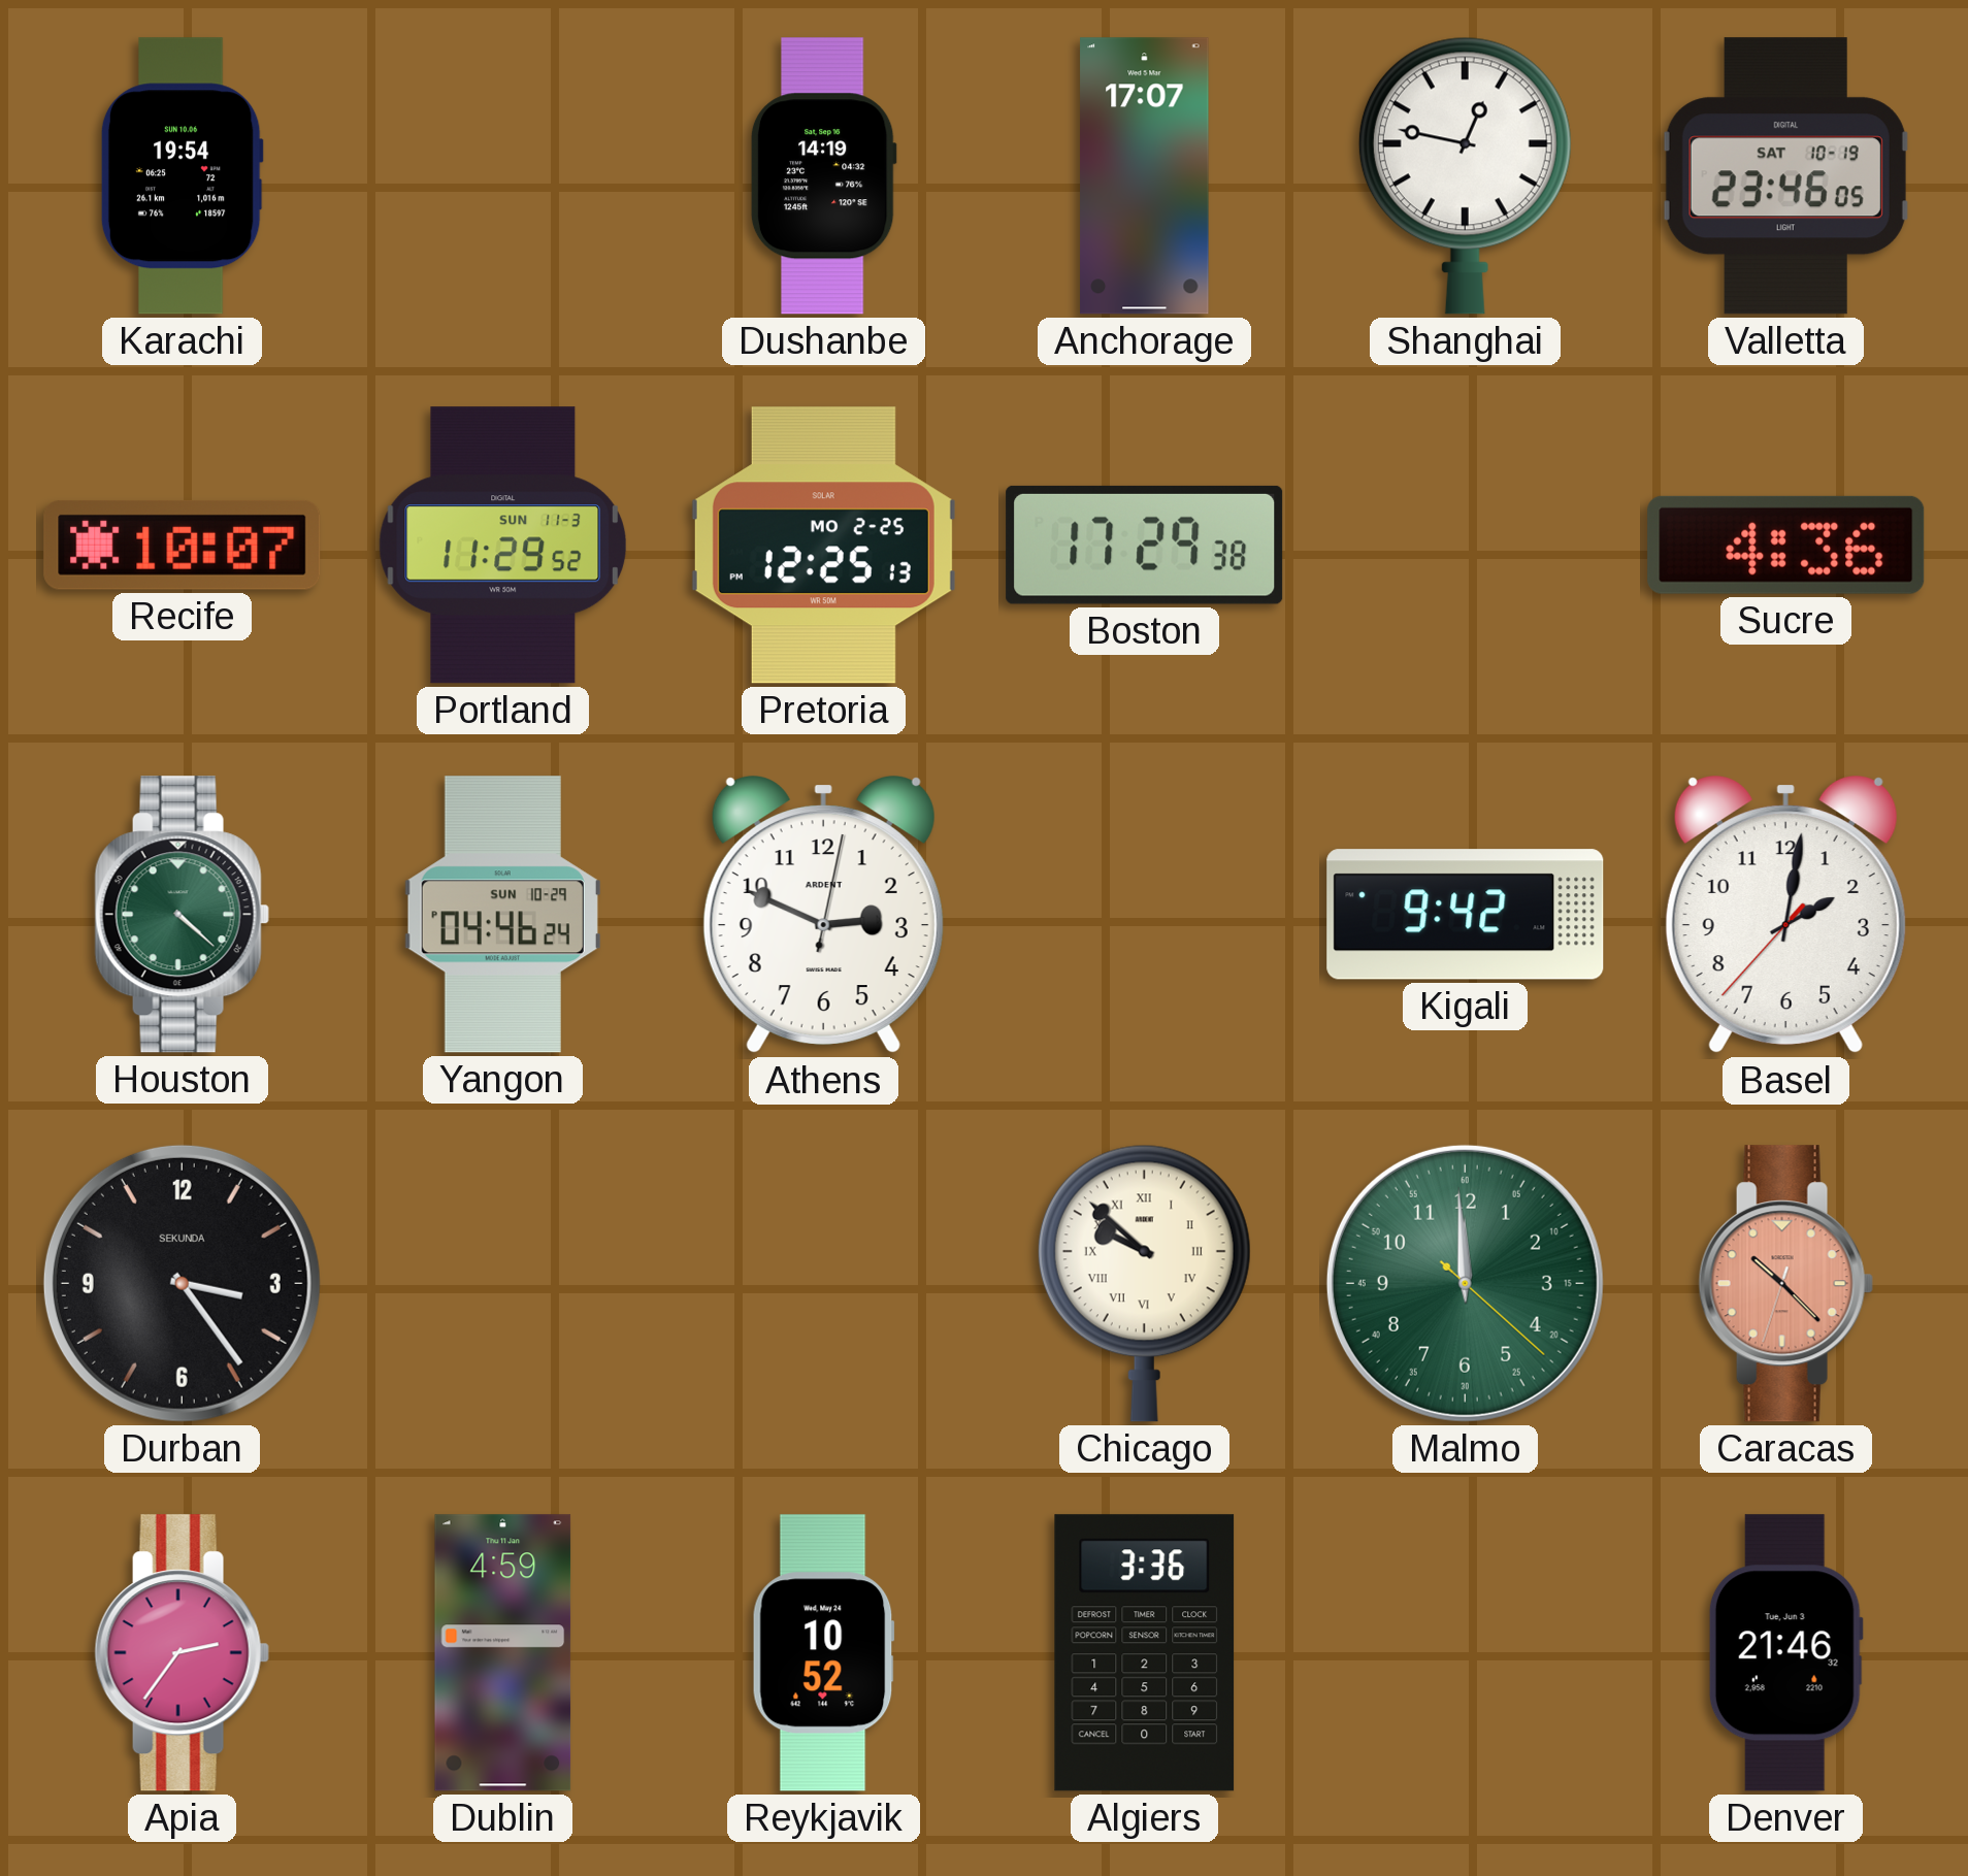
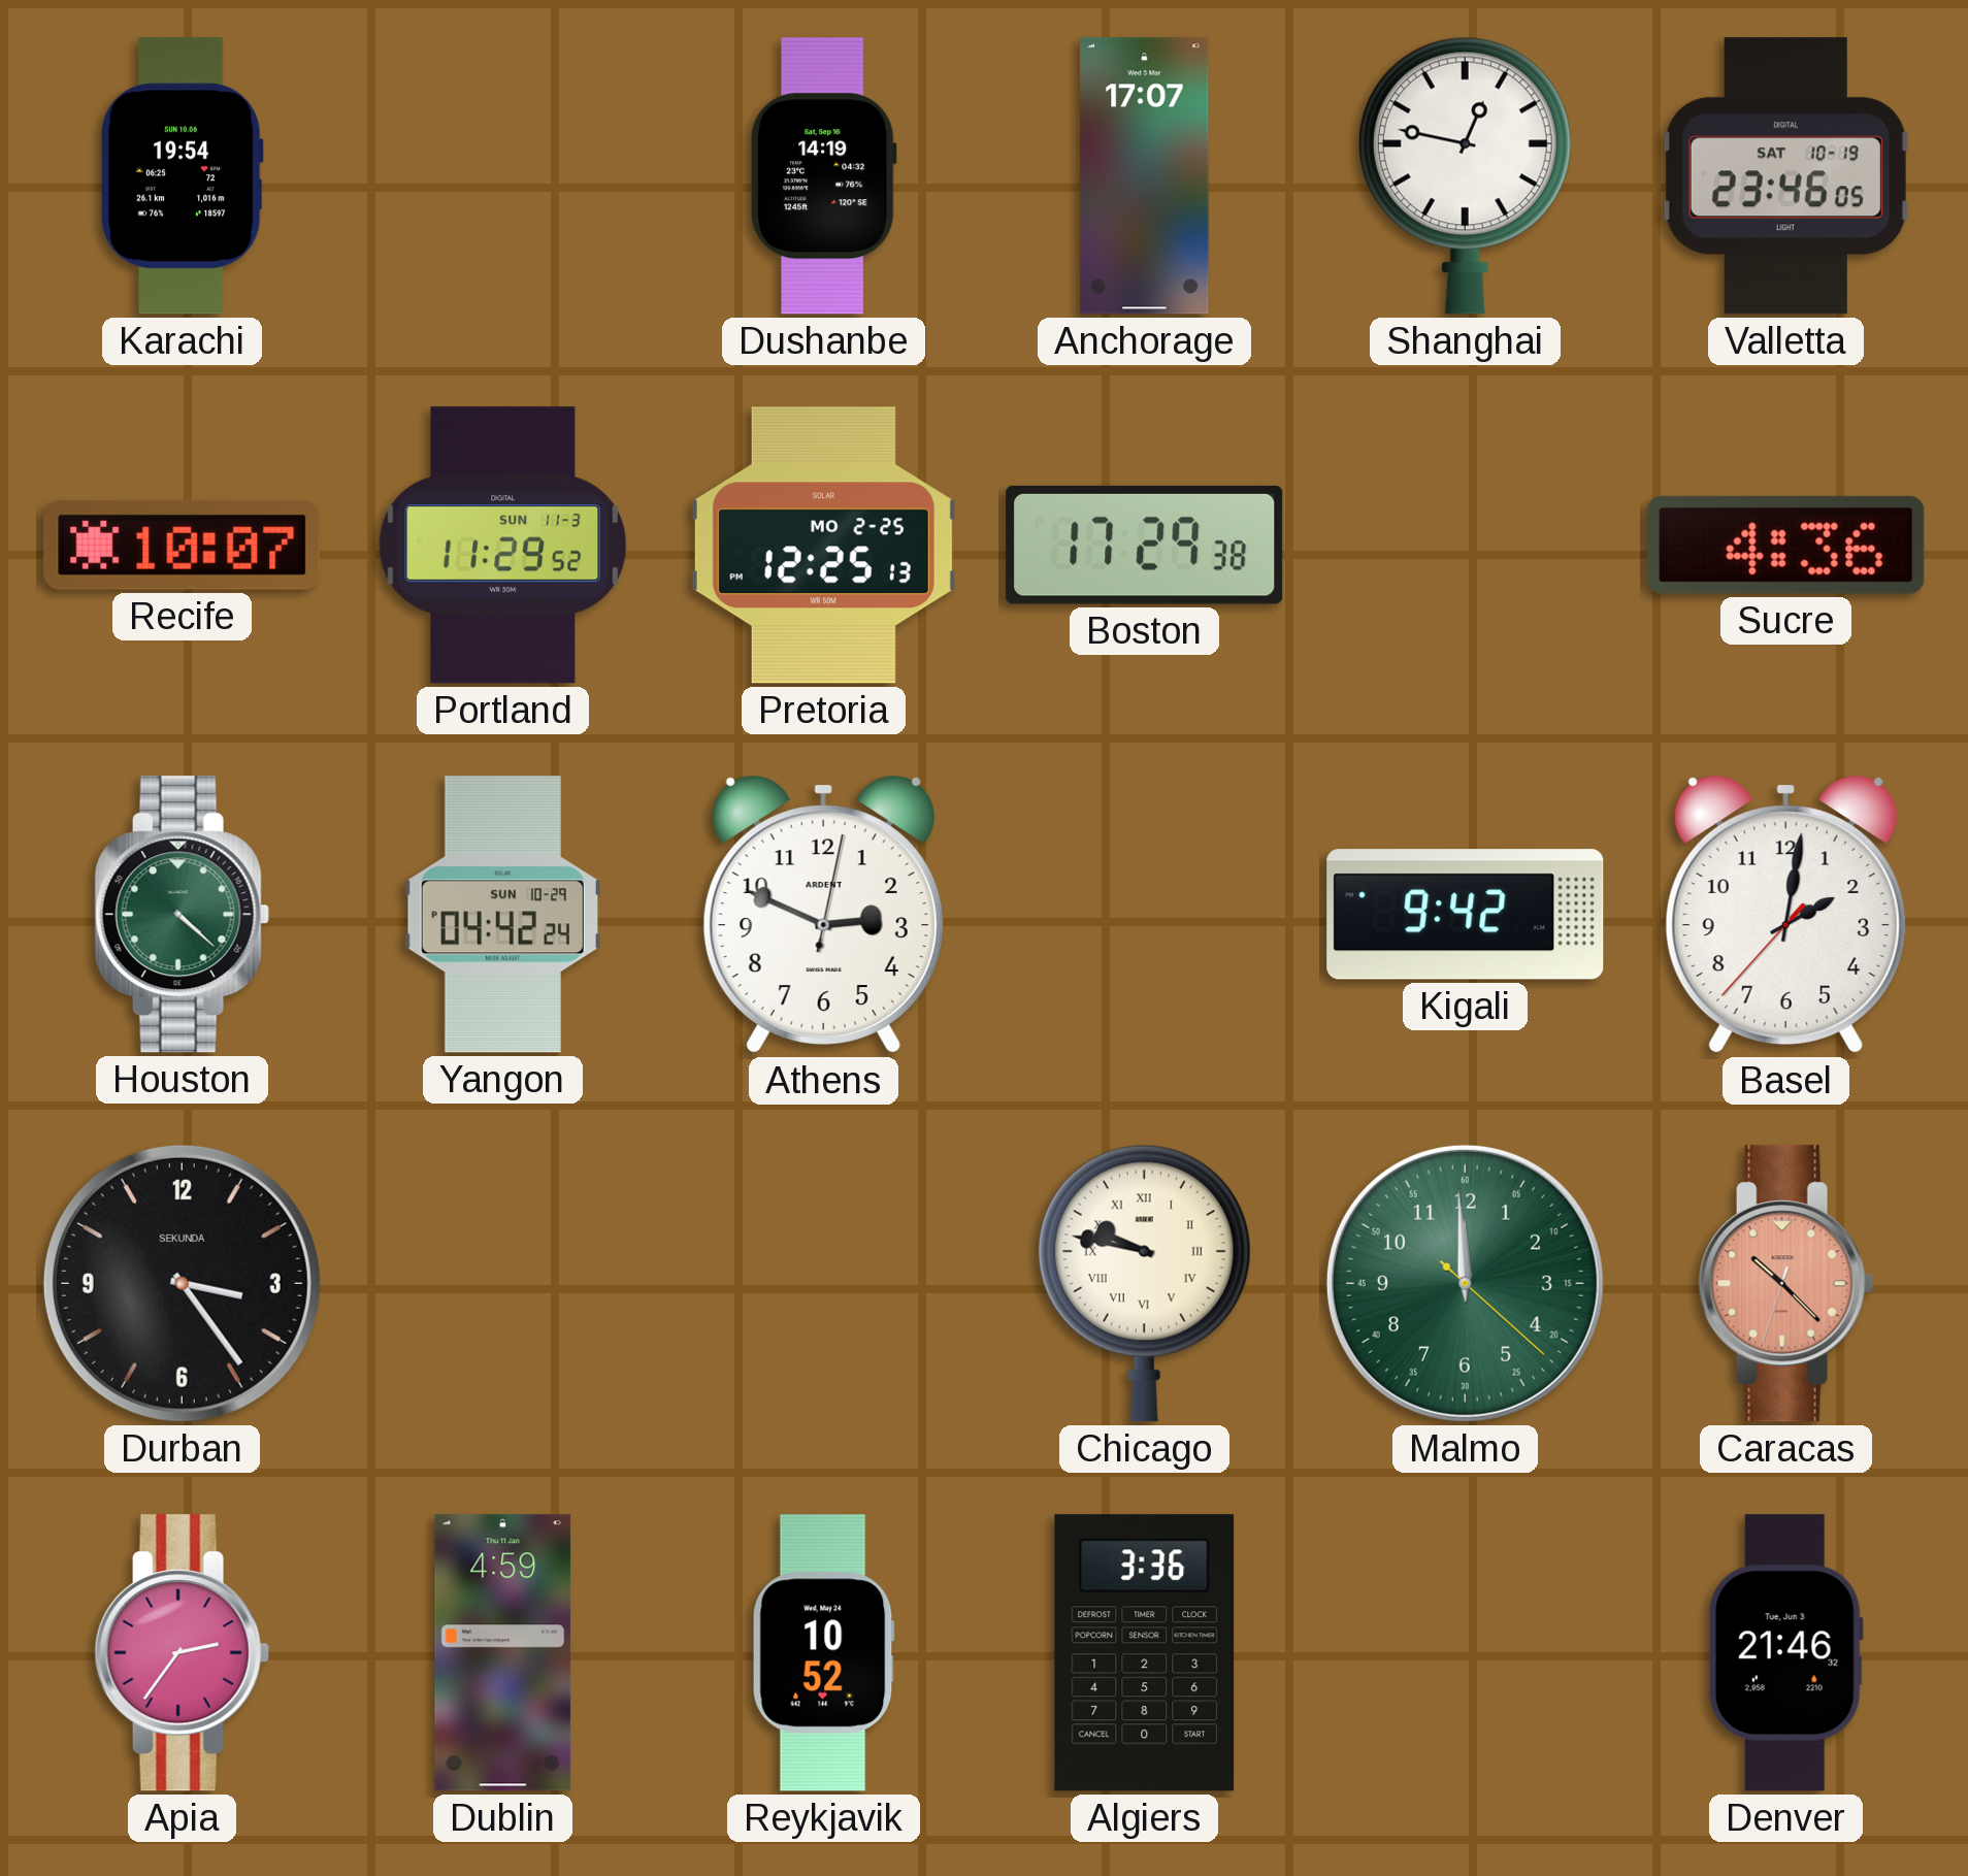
Yangon: 04:46 -> 04:42 (502, 915)
Chicago: 9:52 -> 9:47 (1144, 1283)
